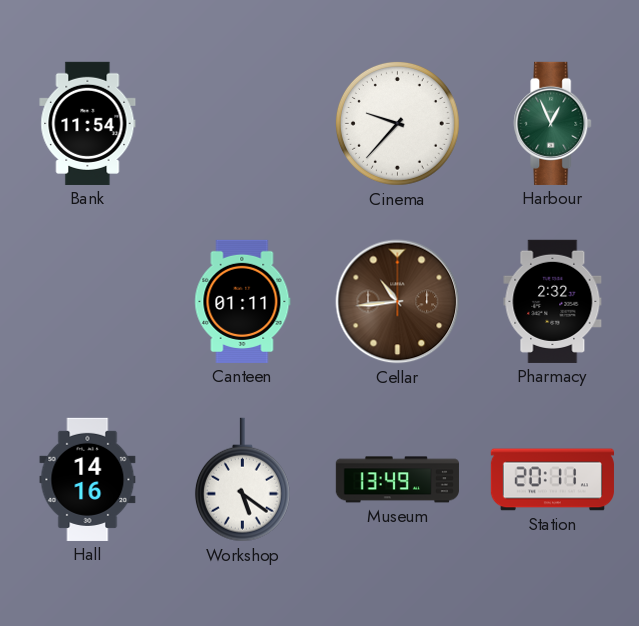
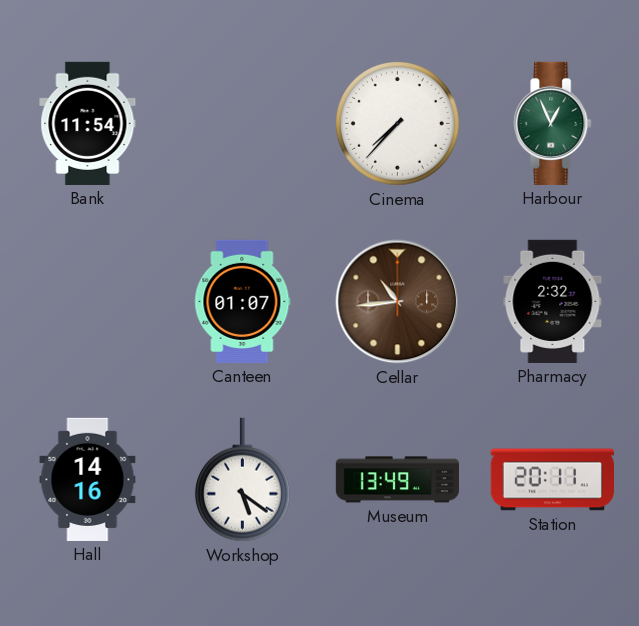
Cinema: 9:37 -> 7:37 (397, 123)
Canteen: 01:11 -> 01:07 (243, 301)
